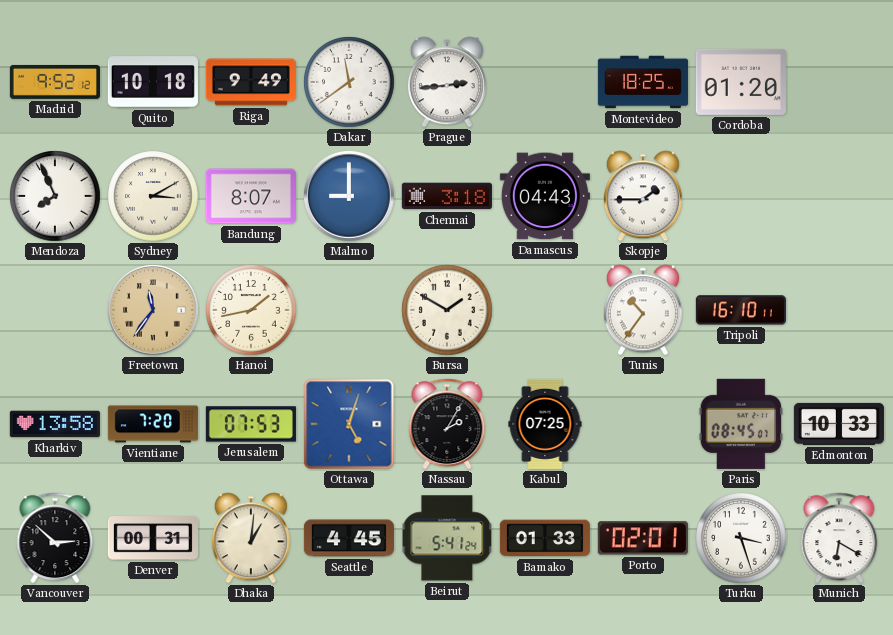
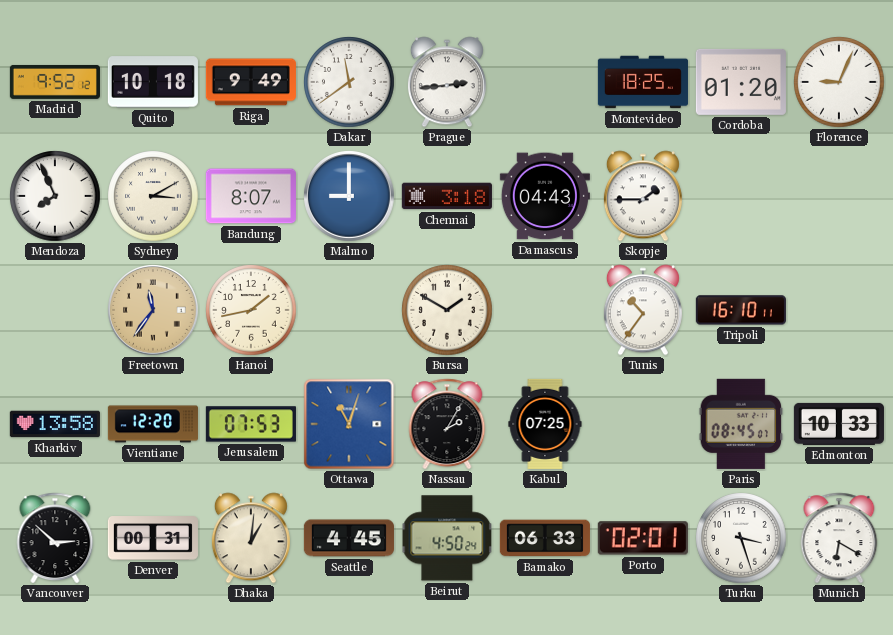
Florence: none -> 9:04 (839, 82)
Vientiane: 7:20 -> 12:20 (153, 424)
Ottawa: 5:03 -> 11:03 (349, 424)
Beirut: 5:41 -> 4:50 (447, 538)
Bamako: 01:33 -> 06:33 (545, 538)
